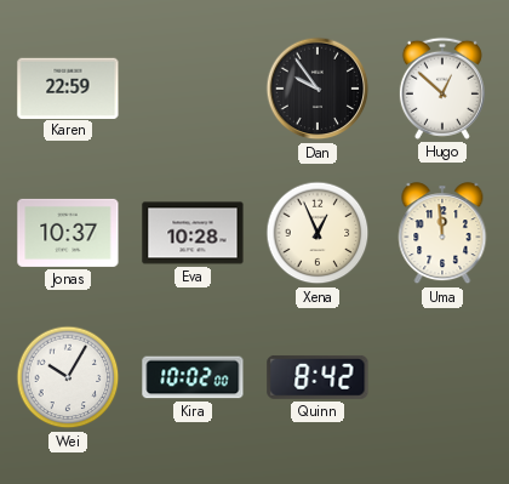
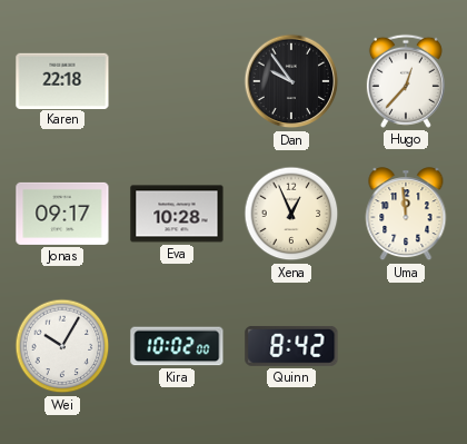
Karen: 22:59 -> 22:18 (62, 80)
Hugo: 12:52 -> 12:37 (406, 81)
Jonas: 10:37 -> 09:17 (62, 214)
